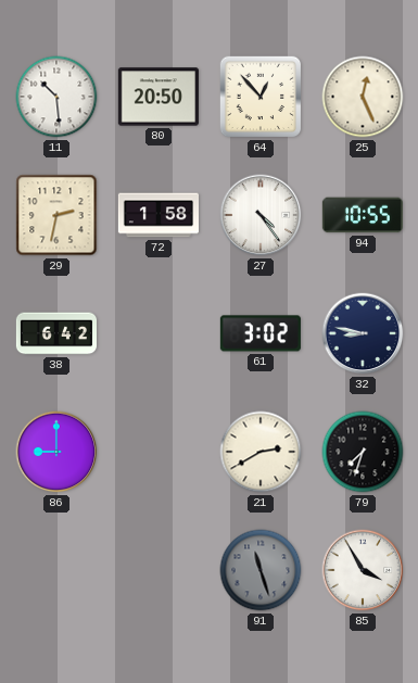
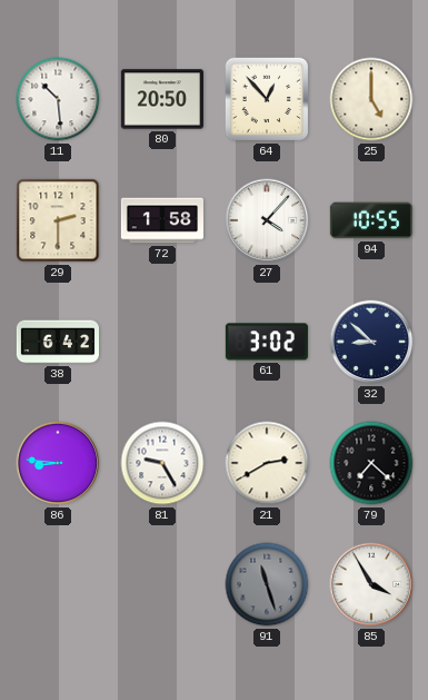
25: 12:26 -> 5:00 (371, 99)
29: 2:32 -> 2:30 (58, 220)
27: 4:24 -> 4:07 (267, 220)
32: 8:47 -> 8:52 (371, 342)
86: 9:00 -> 8:46 (58, 463)
81: none -> 9:25 (162, 463)
79: 7:33 -> 7:22 (371, 463)
